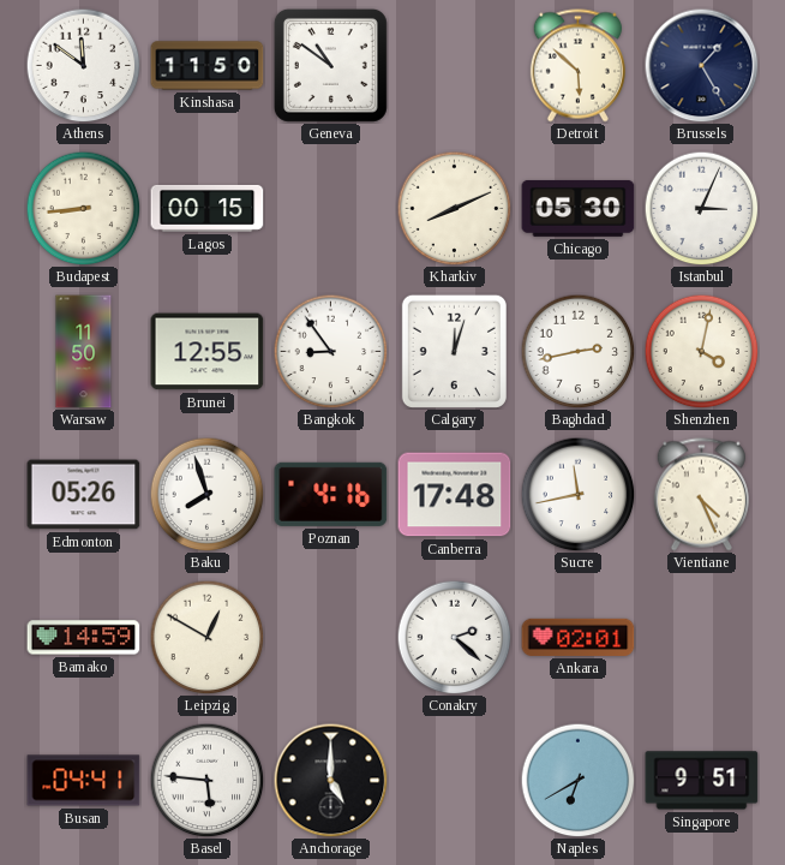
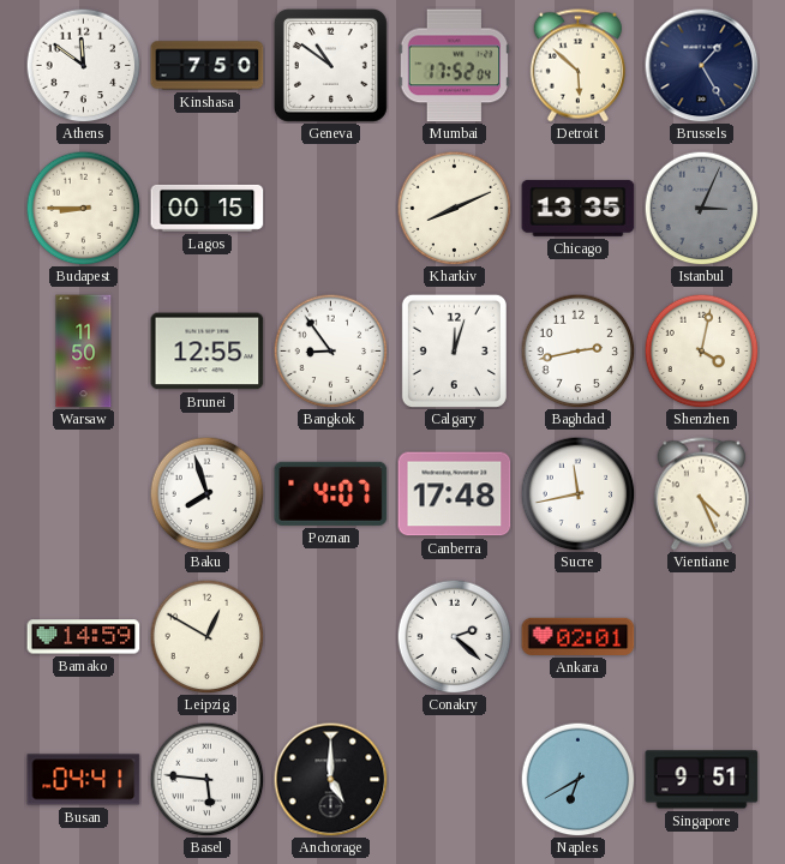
Kinshasa: 11:50 -> 7:50 (208, 66)
Mumbai: none -> 17:52 (455, 66)
Budapest: 8:44 -> 8:45 (83, 208)
Chicago: 05:30 -> 13:35 (579, 208)
Istanbul dial: white -> grey (701, 208)
Edmonton: 05:26 -> none (84, 495)
Poznan: 4:16 -> 4:07 (331, 493)
